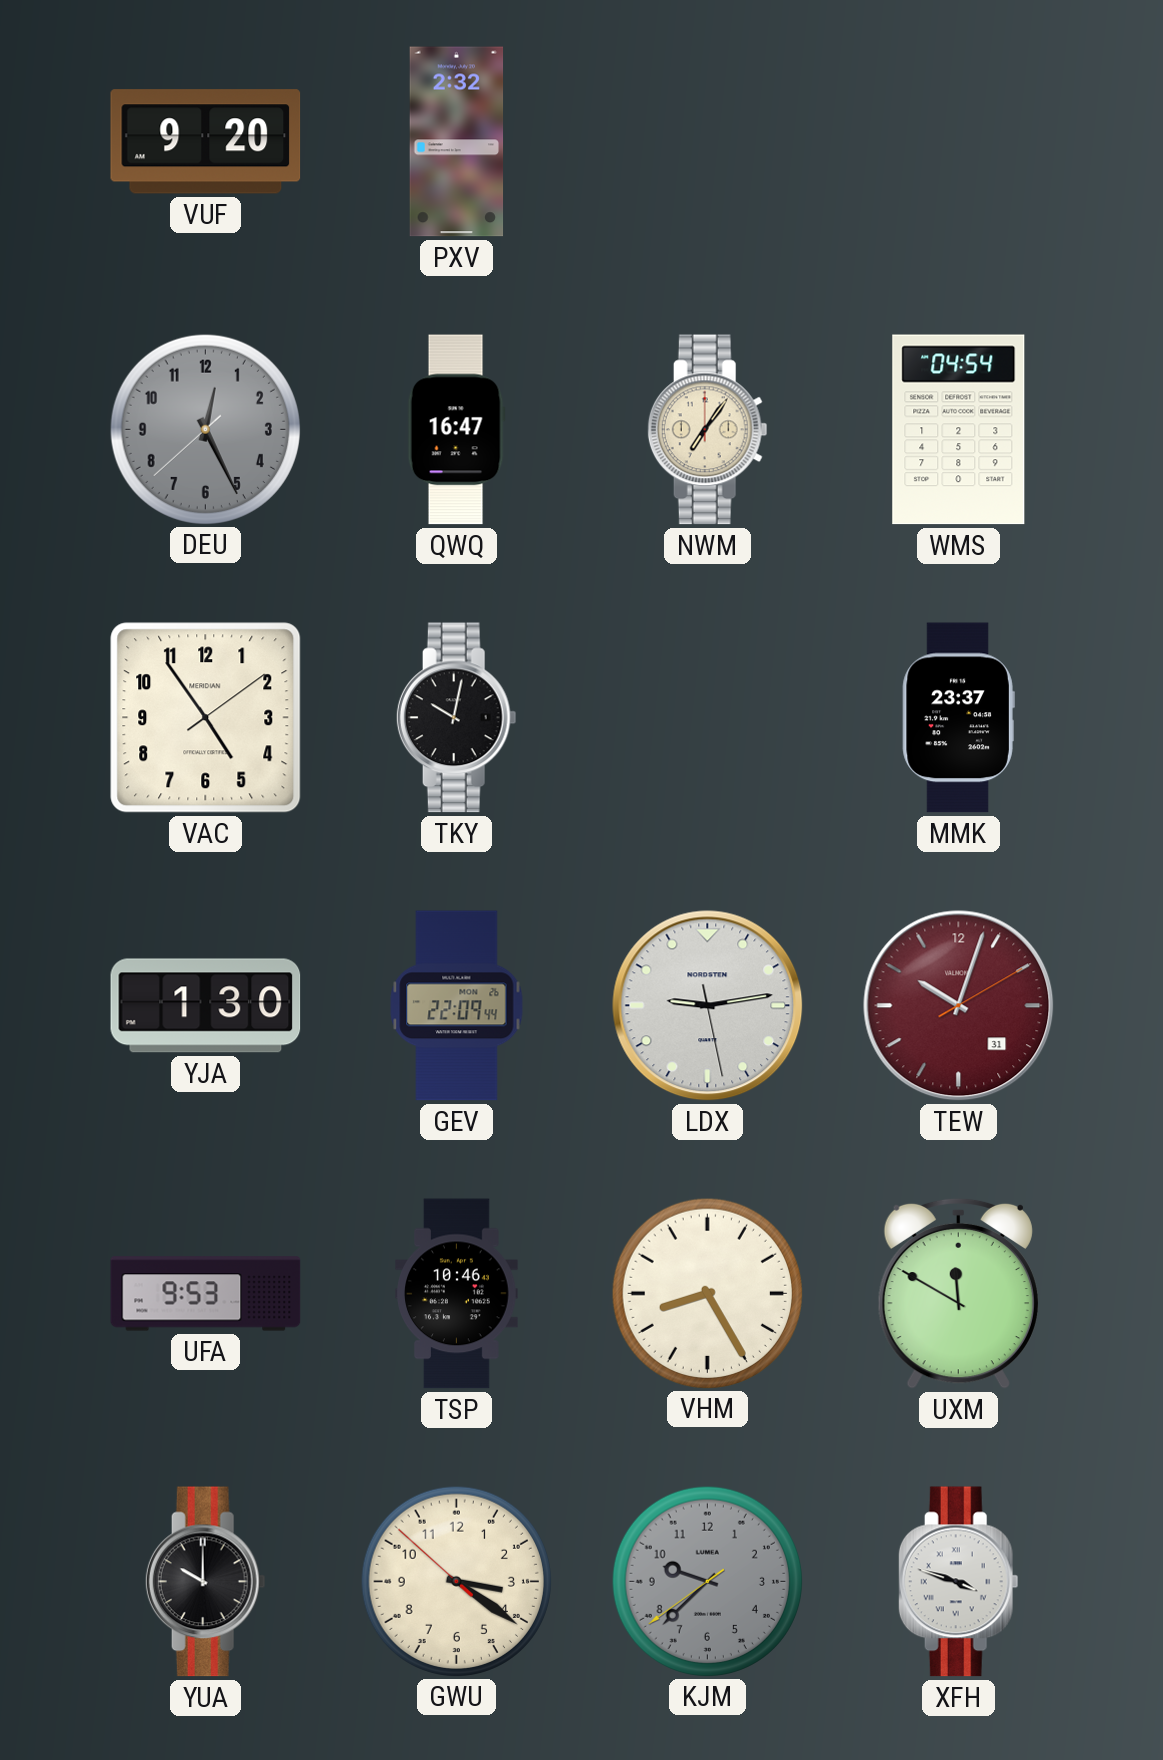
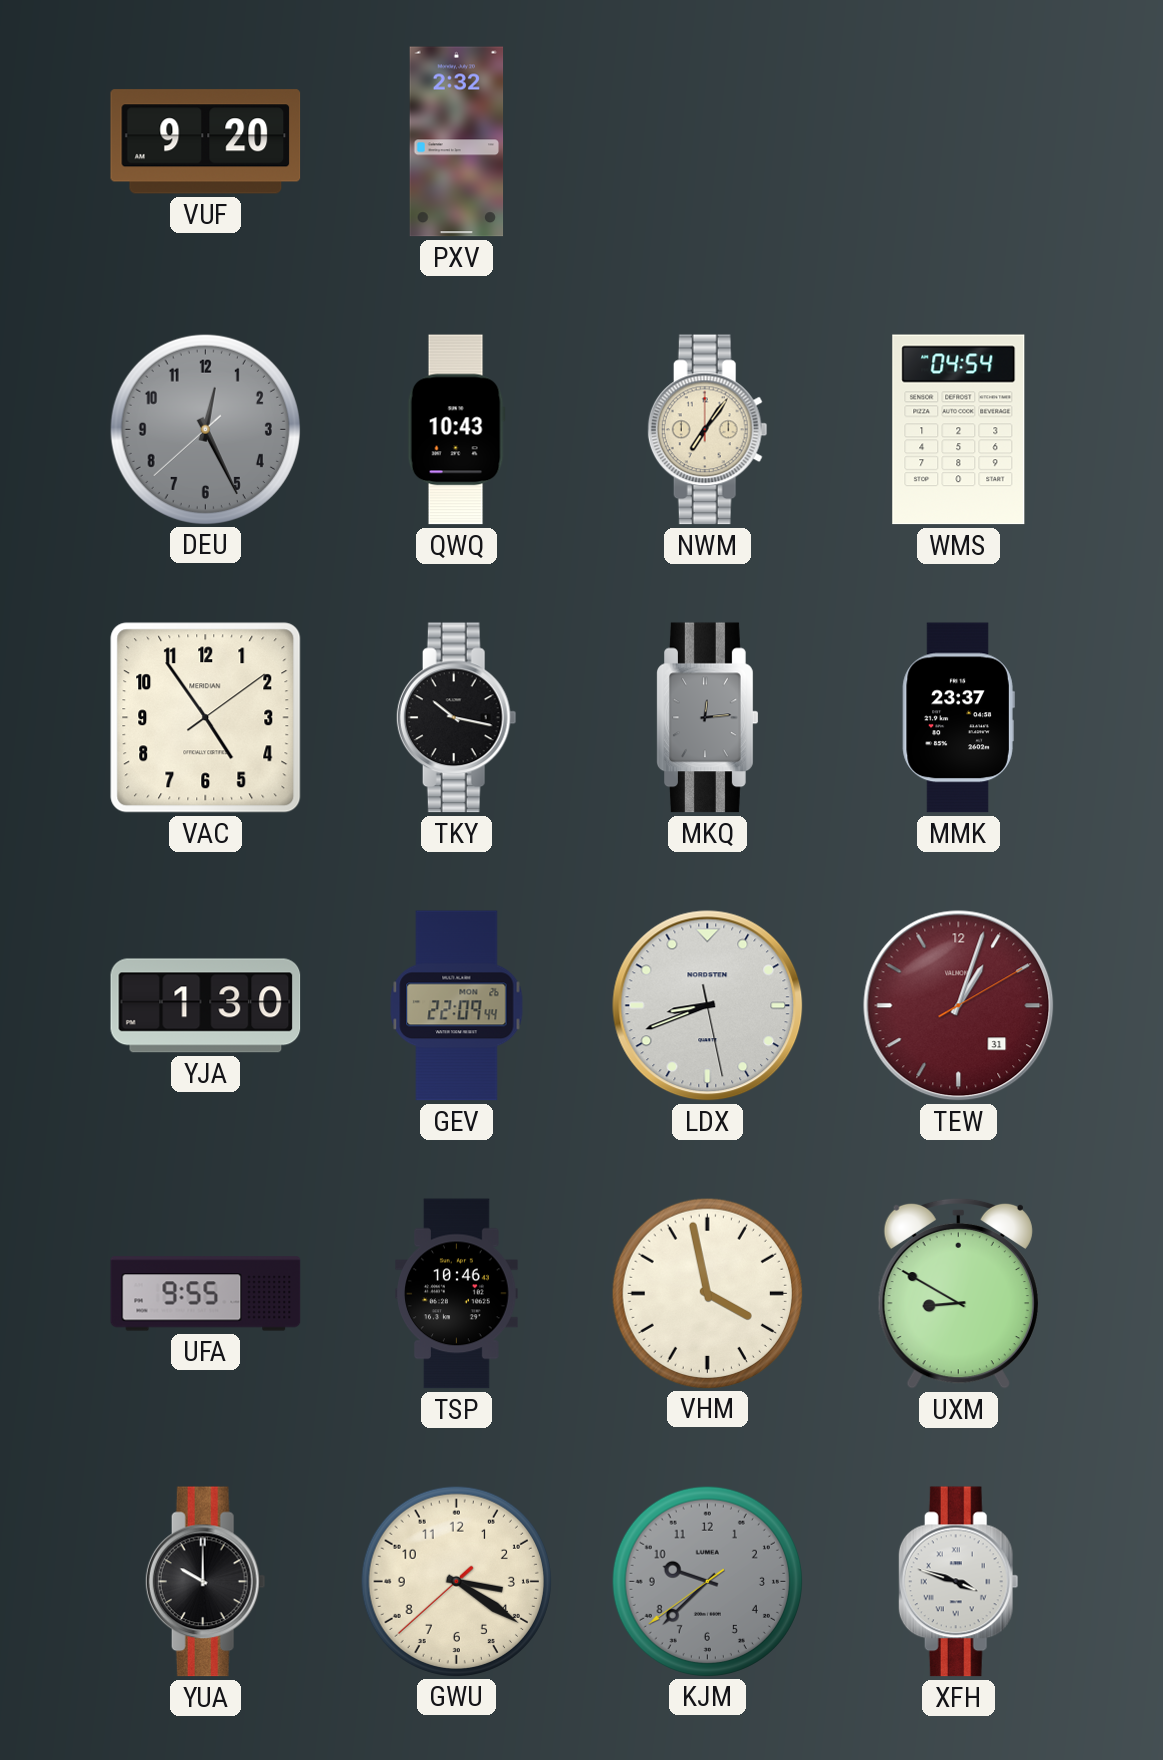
QWQ: 16:47 -> 10:43 (456, 430)
TKY: 10:02 -> 10:17 (456, 718)
MKQ: none -> 12:14 (708, 718)
LDX: 9:13 -> 8:41 (708, 1006)
TEW: 10:03 -> 1:03 (959, 1006)
UFA: 9:53 -> 9:55 (206, 1294)
VHM: 8:25 -> 3:58 (707, 1293)
UXM: 11:50 -> 8:50 (958, 1293)
GWU: 3:20:52 -> 3:20:38 (456, 1581)
